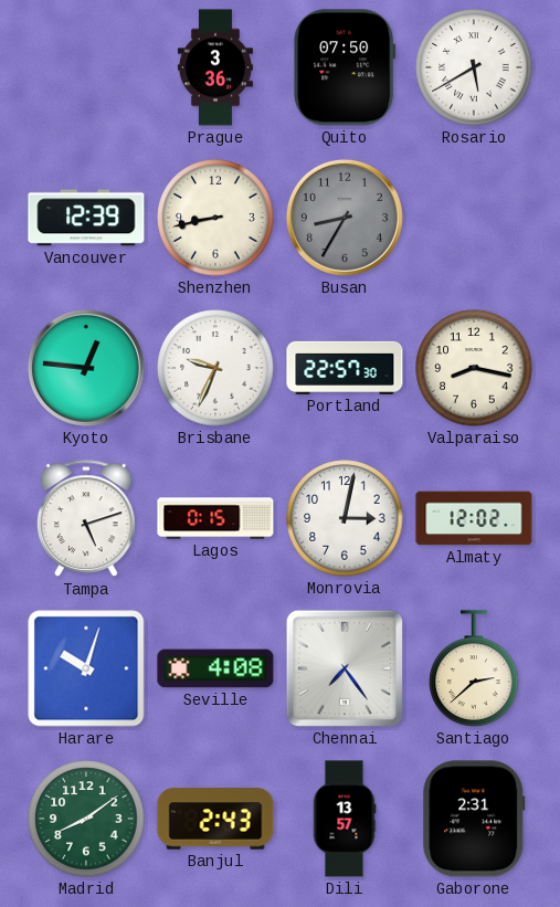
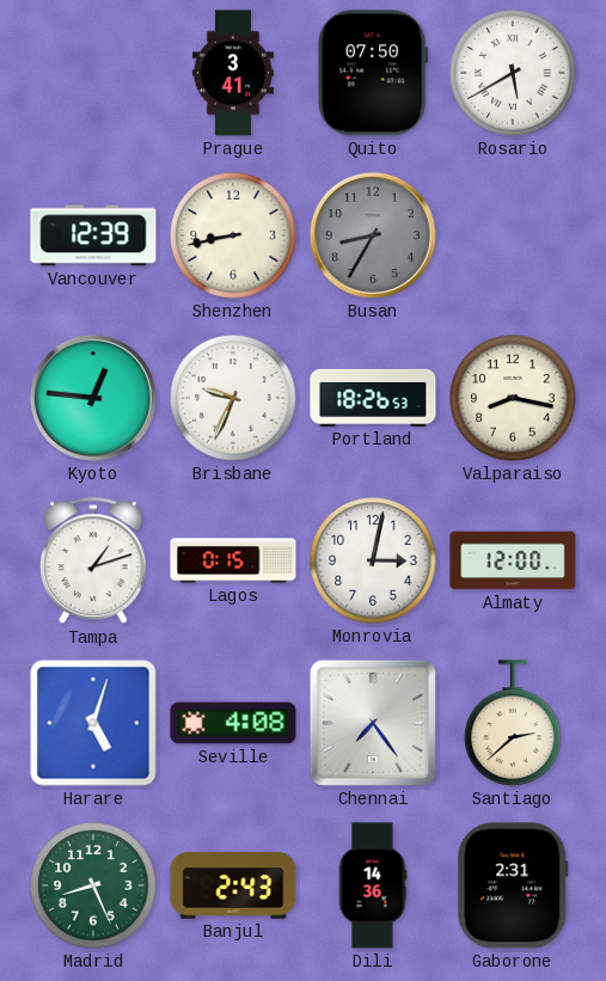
Prague: 3:36 -> 3:41 (233, 73)
Portland: 22:57 -> 18:26 (373, 398)
Tampa: 5:12 -> 1:12 (93, 562)
Almaty: 12:02 -> 12:00 (513, 560)
Harare: 10:03 -> 5:03 (93, 723)
Madrid: 8:09 -> 8:26 (93, 885)
Dili: 13:57 -> 14:36 (373, 885)
